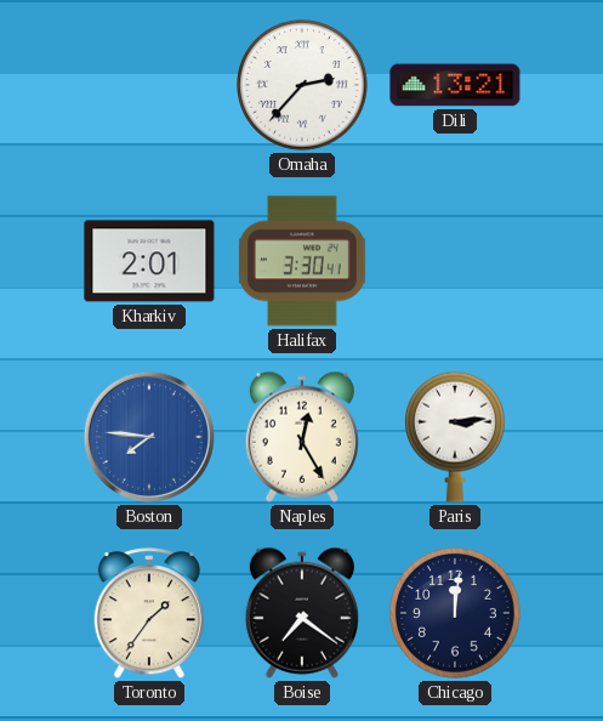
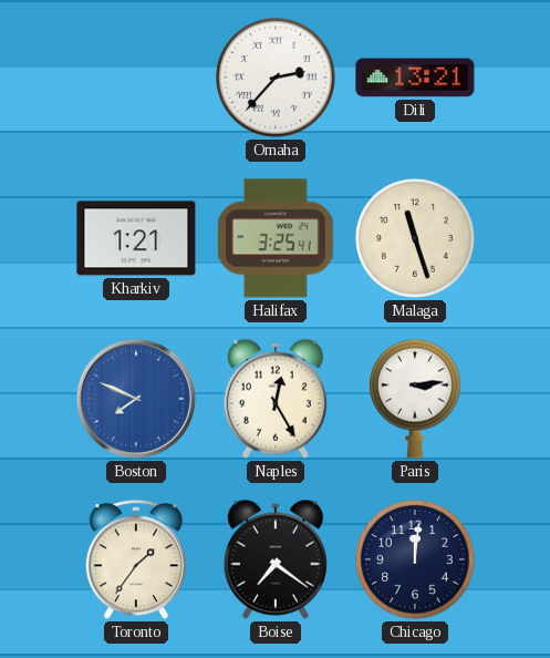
Kharkiv: 2:01 -> 1:21 (136, 238)
Halifax: 3:30 -> 3:25 (276, 238)
Malaga: none -> 11:27 (416, 239)
Boston: 7:46 -> 7:49 (136, 399)
